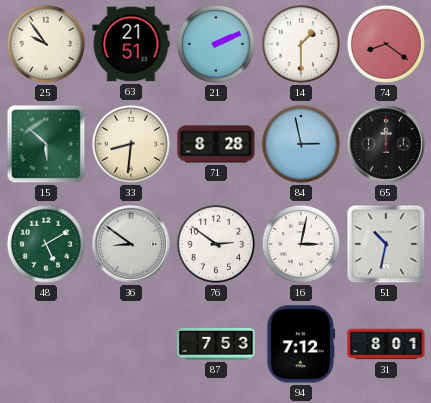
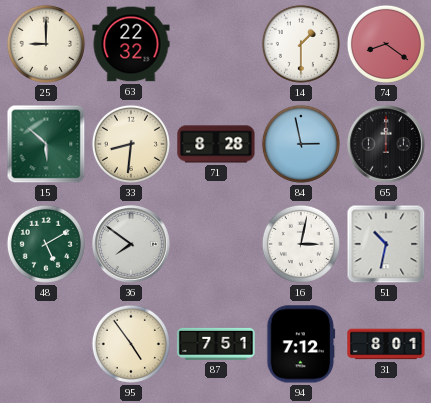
25: 9:54 -> 9:00 (46, 44)
63: 21:51 -> 22:32 (131, 44)
21: 2:11 -> none (216, 44)
36: 8:51 -> 7:51 (131, 244)
76: 2:51 -> none (216, 244)
95: none -> 4:54 (131, 344)
87: 7:53 -> 7:51 (216, 344)
